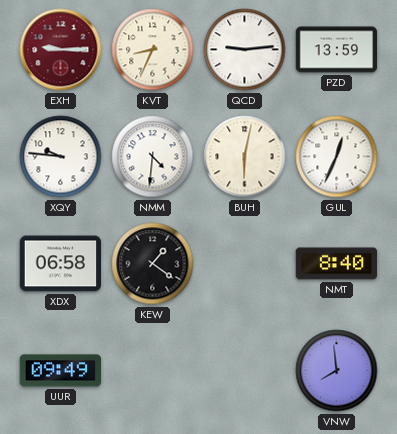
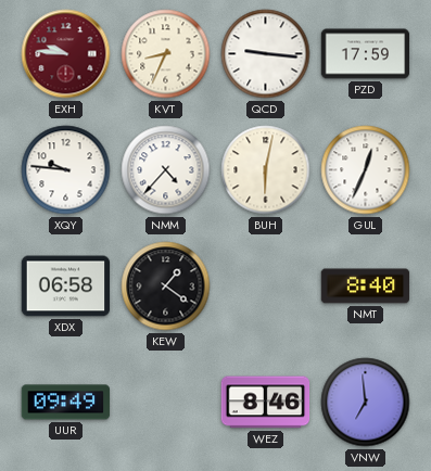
EXH: 9:15 -> 9:46 (66, 54)
QCD: 9:14 -> 9:16 (266, 54)
PZD: 13:59 -> 17:59 (366, 54)
NMM: 4:31 -> 4:37 (166, 170)
WEZ: none -> 8:46 (266, 403)
VNW: 7:59 -> 6:59 (366, 403)
